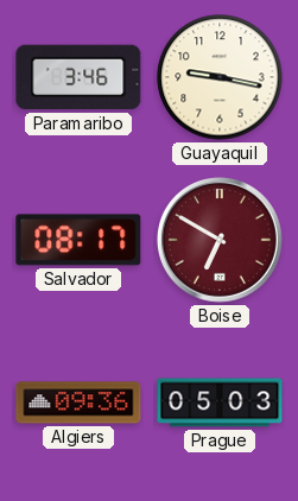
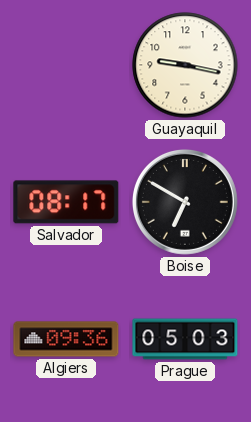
Paramaribo: 3:46 -> none (78, 77)
Boise dial: burgundy -> black (185, 202)
